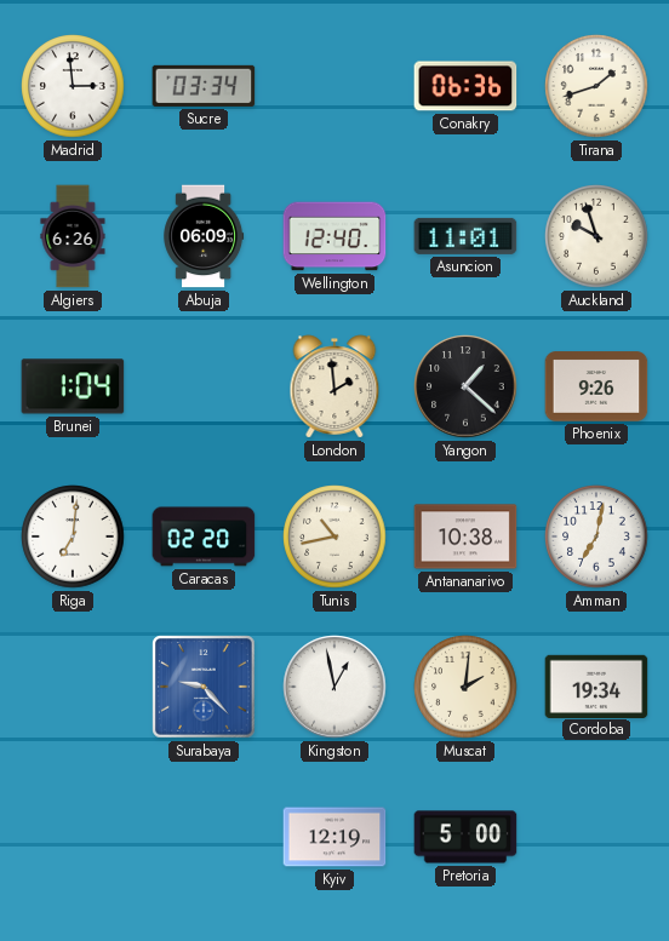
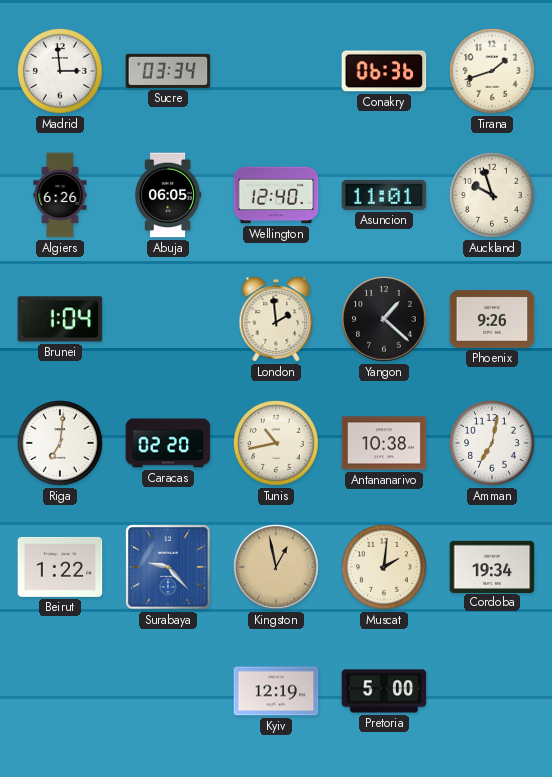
Abuja: 06:09 -> 06:05 (168, 195)
Beirut: none -> 1:22 (60, 567)
Kingston dial: white -> champagne (276, 567)
